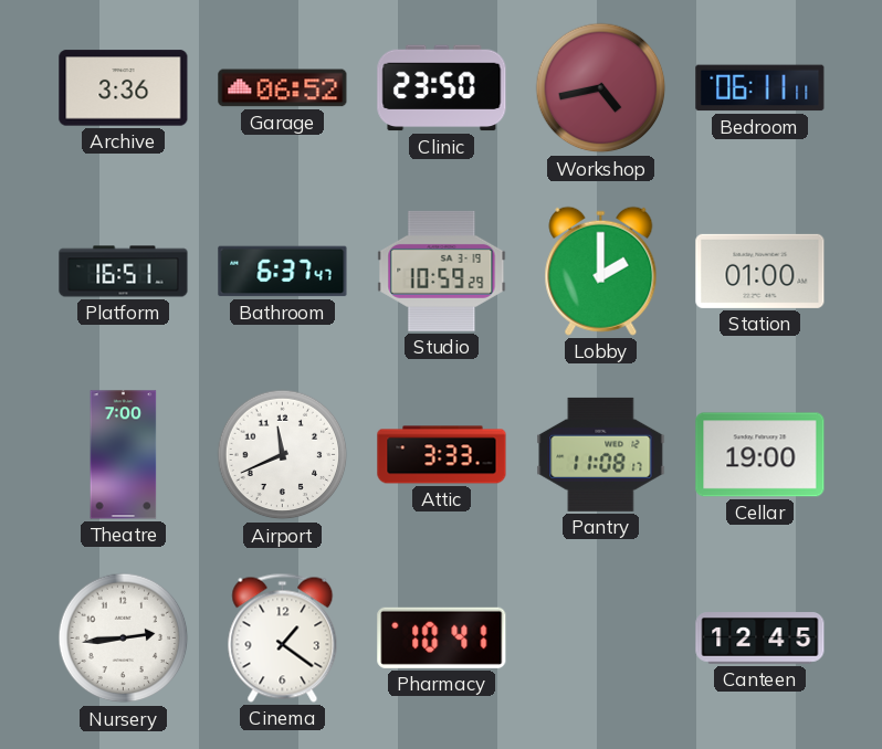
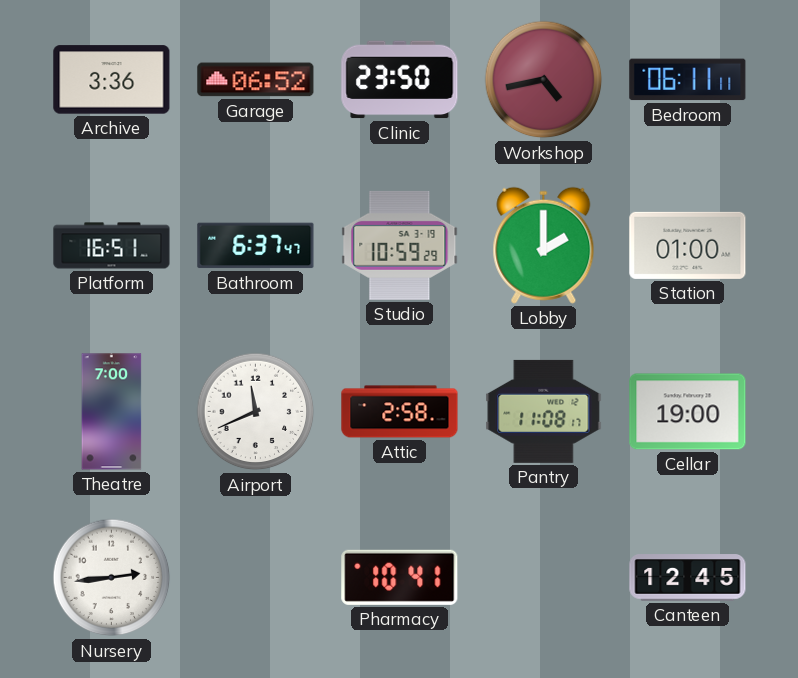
Attic: 3:33 -> 2:58 (400, 412)
Cinema: 1:21 -> none (283, 637)
